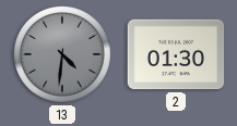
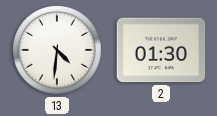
13 dial: grey -> white (57, 50)
